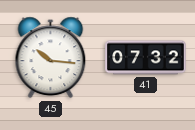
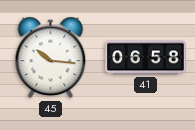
41: 07:32 -> 06:58 (146, 58)
